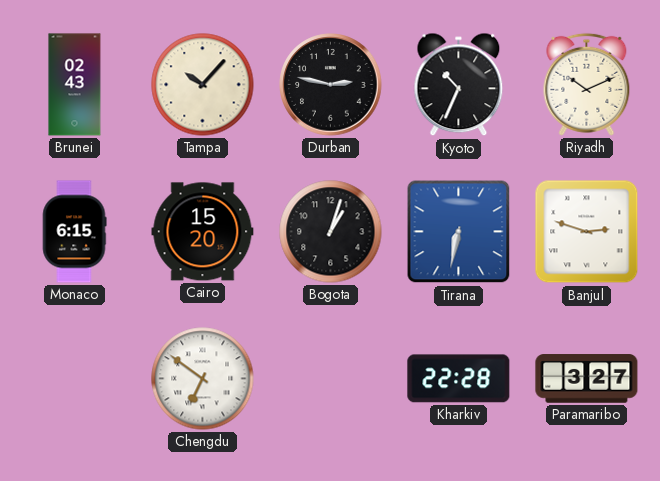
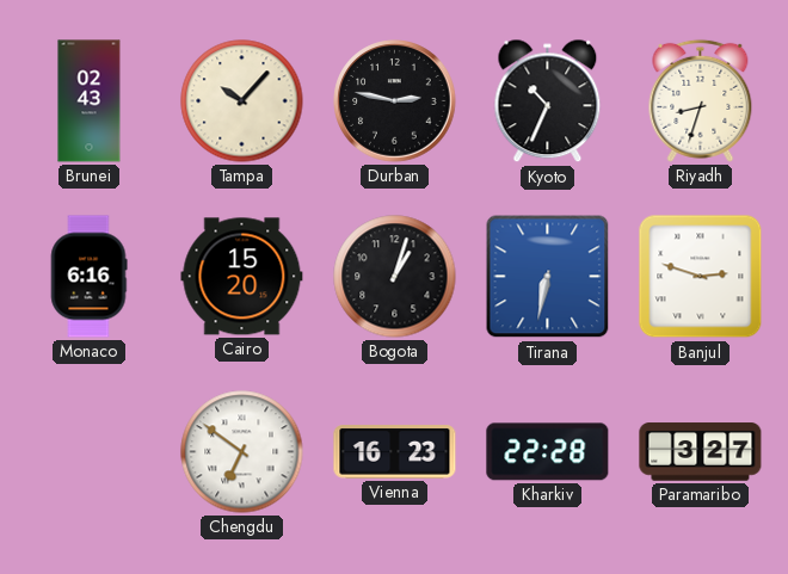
Riyadh: 10:11 -> 8:33 (701, 100)
Monaco: 6:15 -> 6:16 (88, 277)
Vienna: none -> 16:23 (395, 452)
